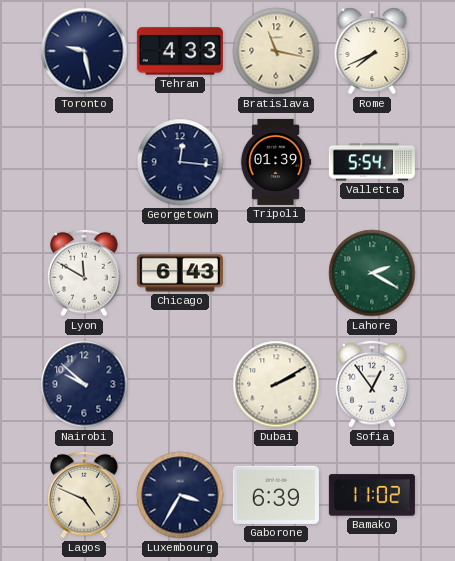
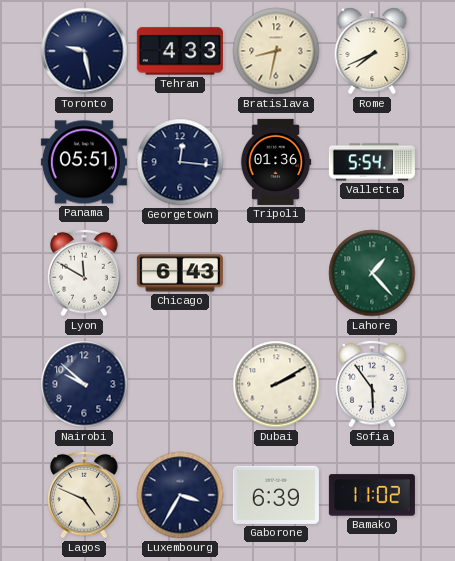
Bratislava: 11:17 -> 8:32 (276, 51)
Panama: none -> 05:51 (84, 162)
Tripoli: 01:39 -> 01:36 (276, 162)
Lahore: 2:20 -> 1:23 (372, 273)
Sofia: 12:54 -> 5:54 (372, 384)
